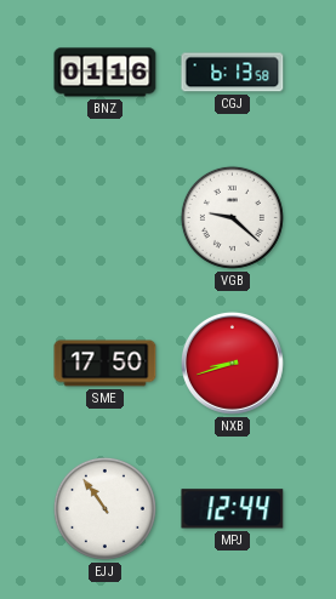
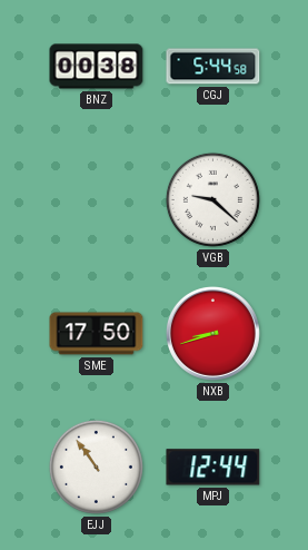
BNZ: 01:16 -> 00:38 (97, 67)
CGJ: 6:13 -> 5:44 (213, 67)
